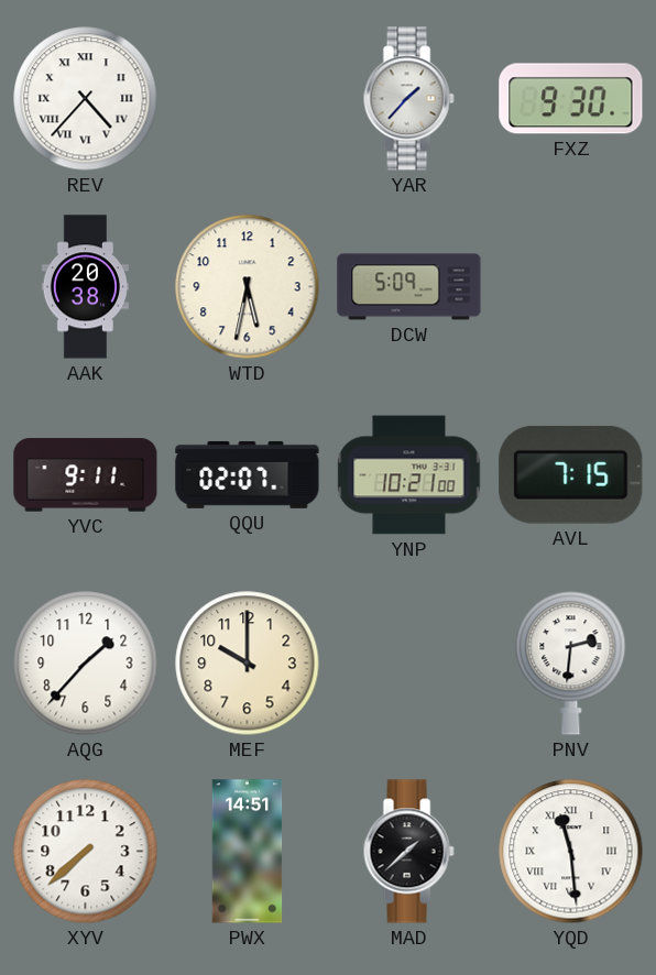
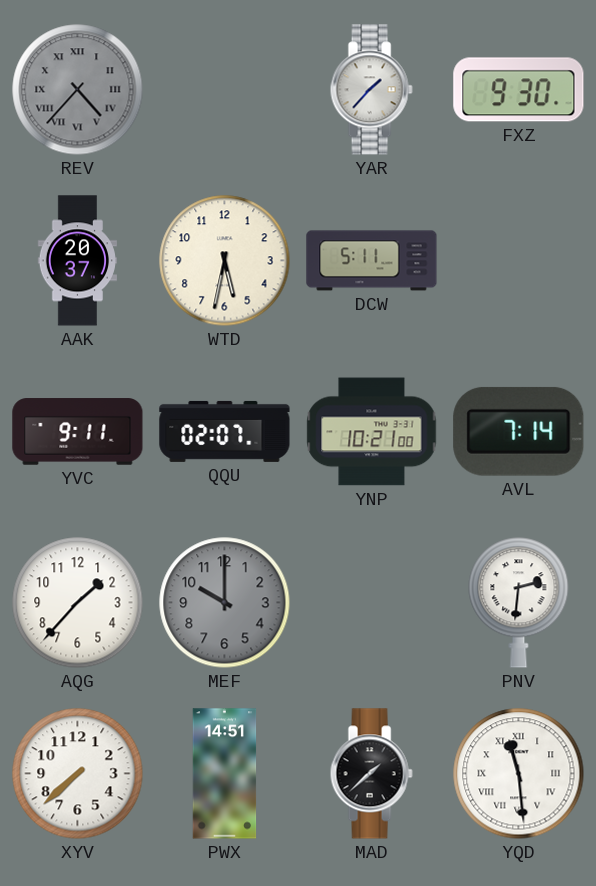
REV dial: white -> grey (78, 90)
AAK: 20:38 -> 20:37 (77, 261)
DCW: 5:09 -> 5:11 (372, 261)
AVL: 7:15 -> 7:14 (519, 431)
MEF dial: cream -> grey (225, 603)
